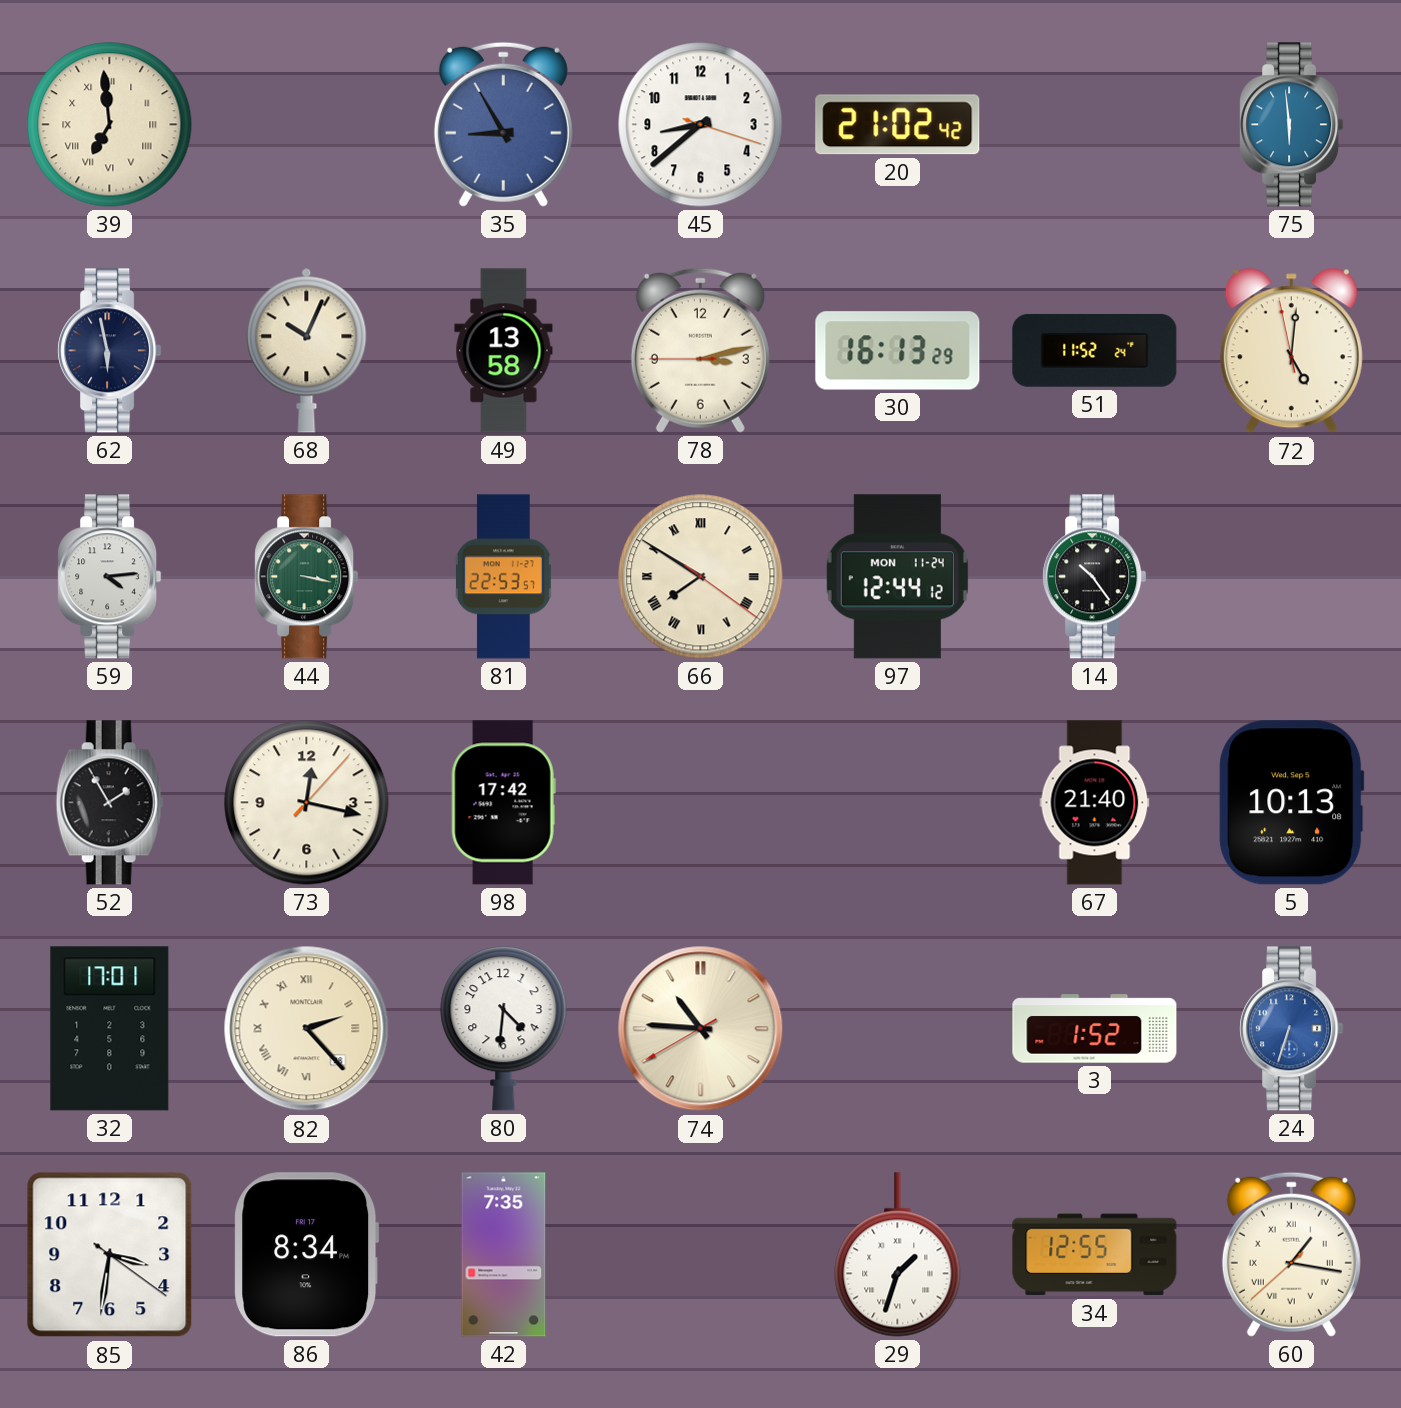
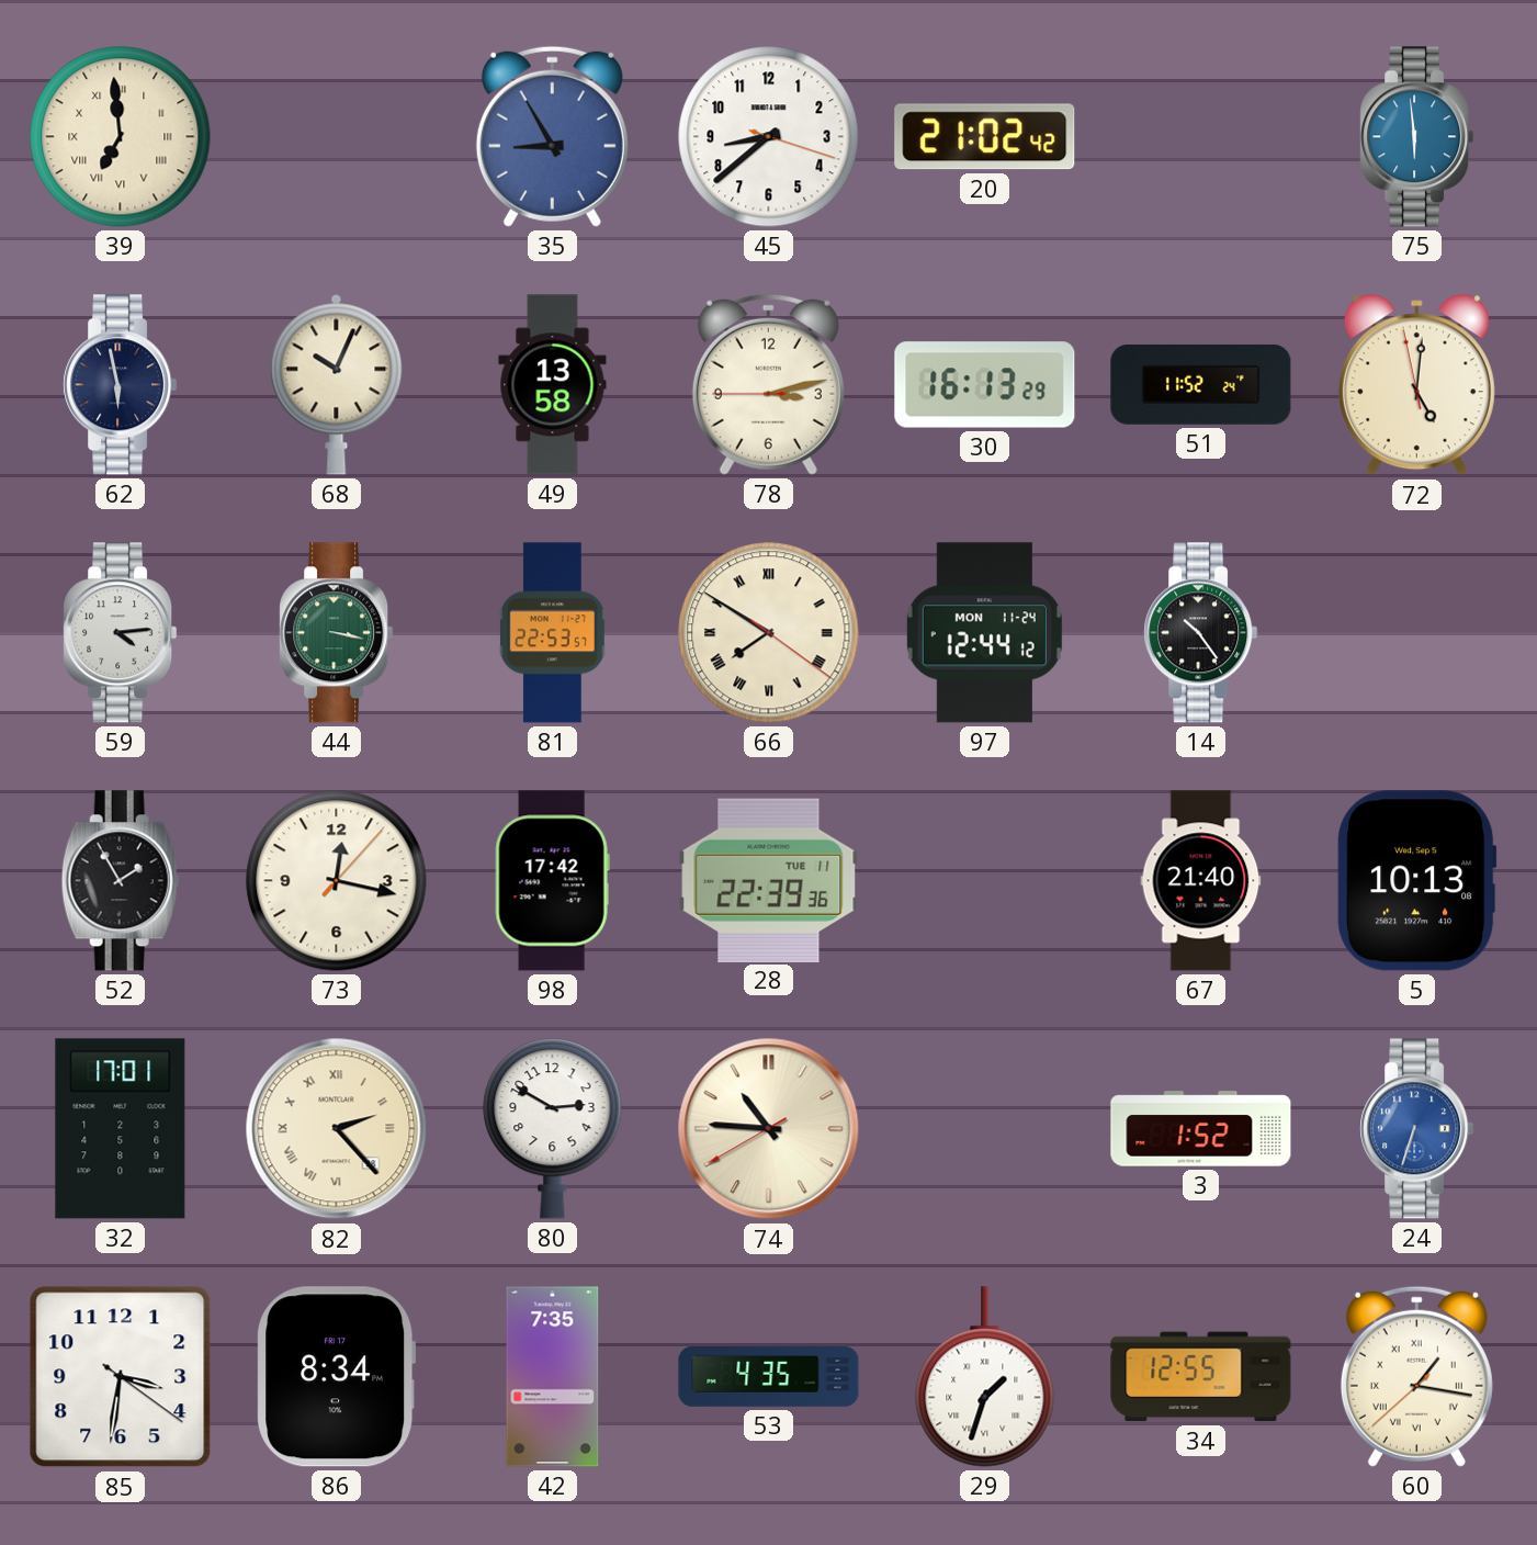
28: none -> 22:39 (769, 880)
80: 4:31 -> 2:50 (553, 1129)
53: none -> 4:35 (769, 1377)
